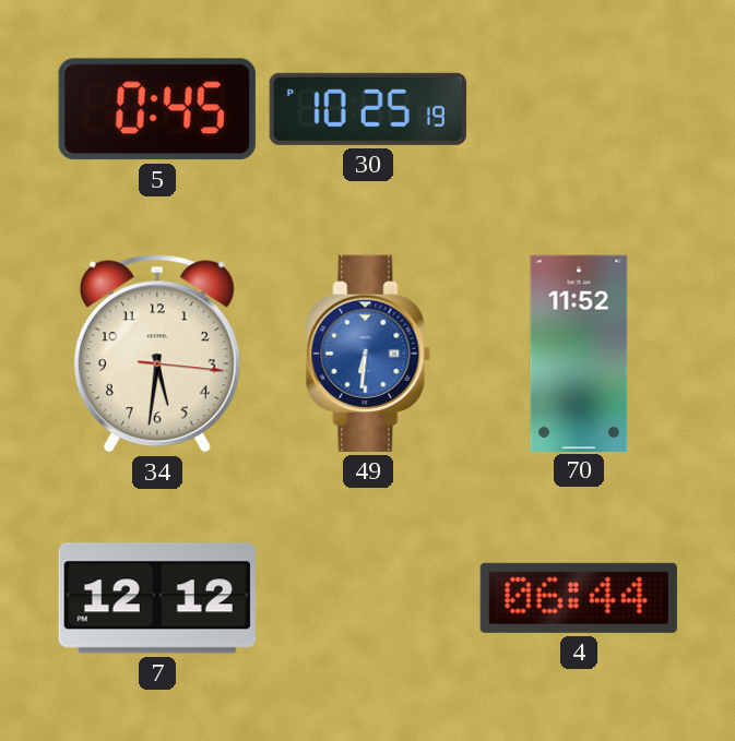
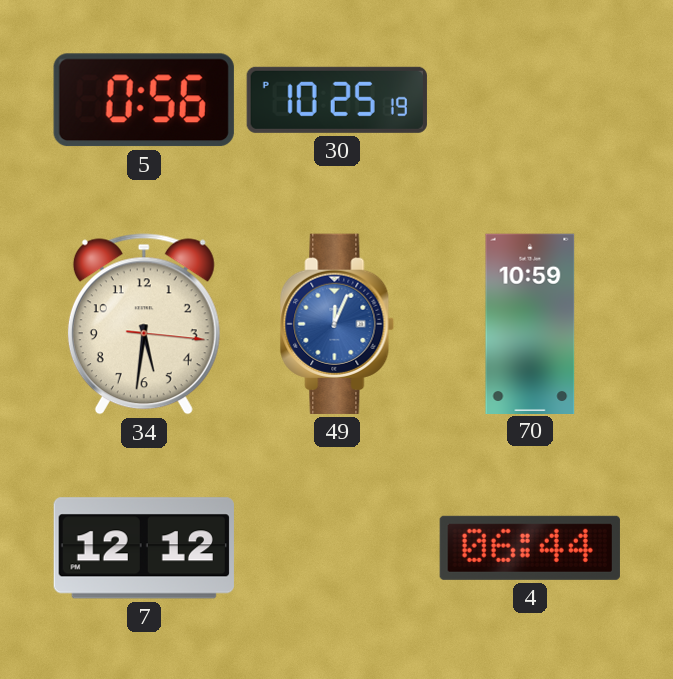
5: 0:45 -> 0:56 (144, 100)
49: 6:31 -> 12:04 (337, 324)
70: 11:52 -> 10:59 (530, 323)
